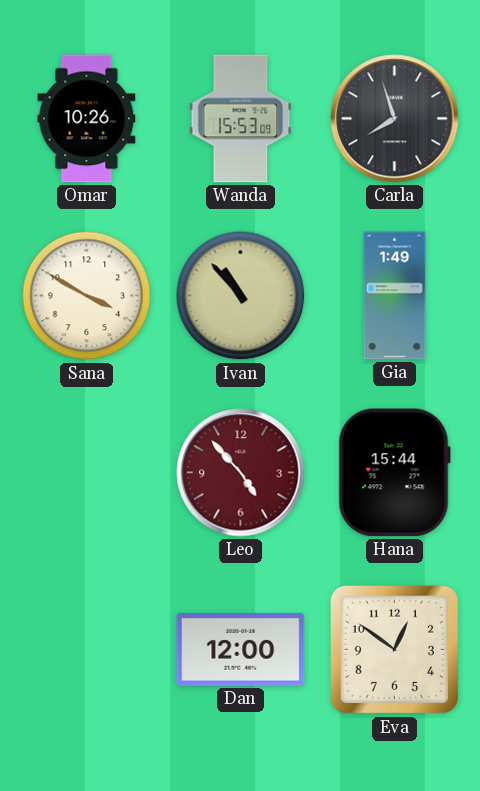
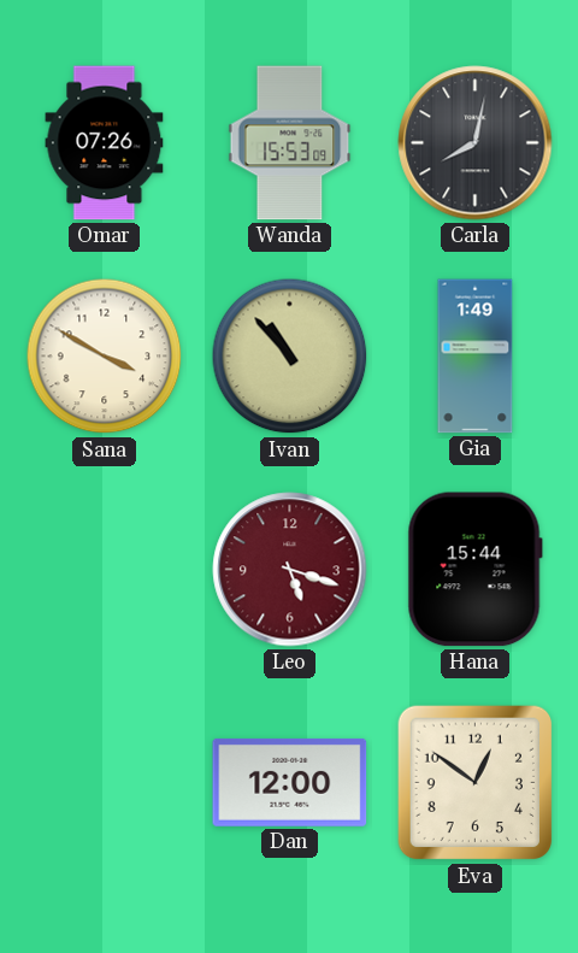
Omar: 10:26 -> 07:26 (105, 143)
Carla: 7:57 -> 8:02 (476, 143)
Leo: 4:53 -> 5:18 (290, 570)
